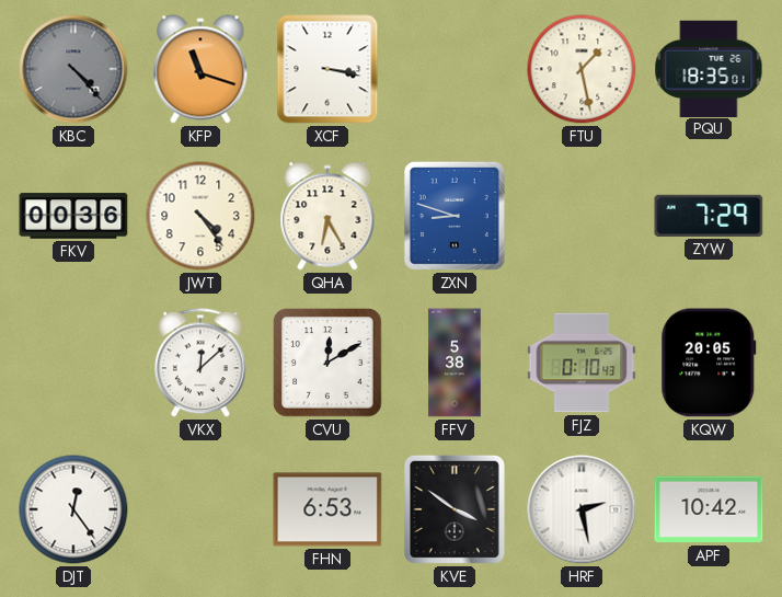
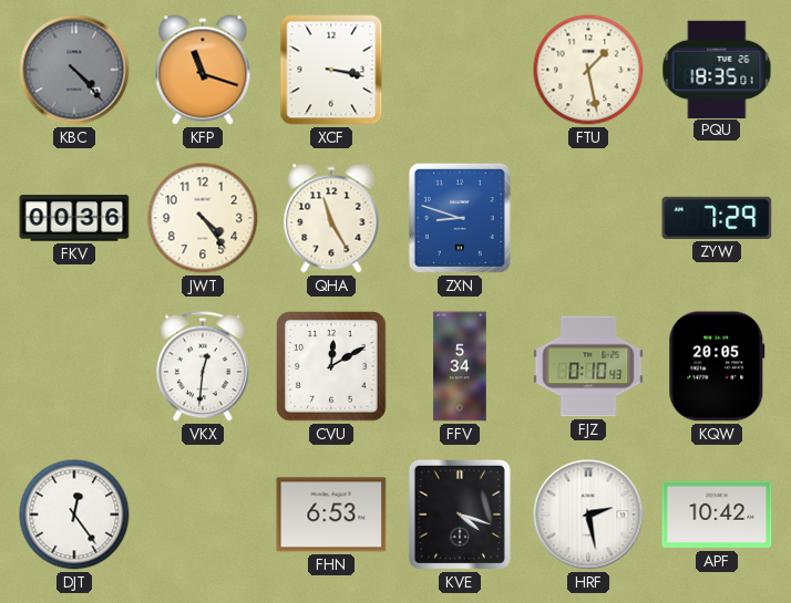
QHA: 6:25 -> 11:25 (331, 218)
VKX: 12:08 -> 12:31 (203, 366)
FFV: 5:38 -> 5:34 (460, 366)
KVE: 3:51 -> 4:18 (460, 514)
